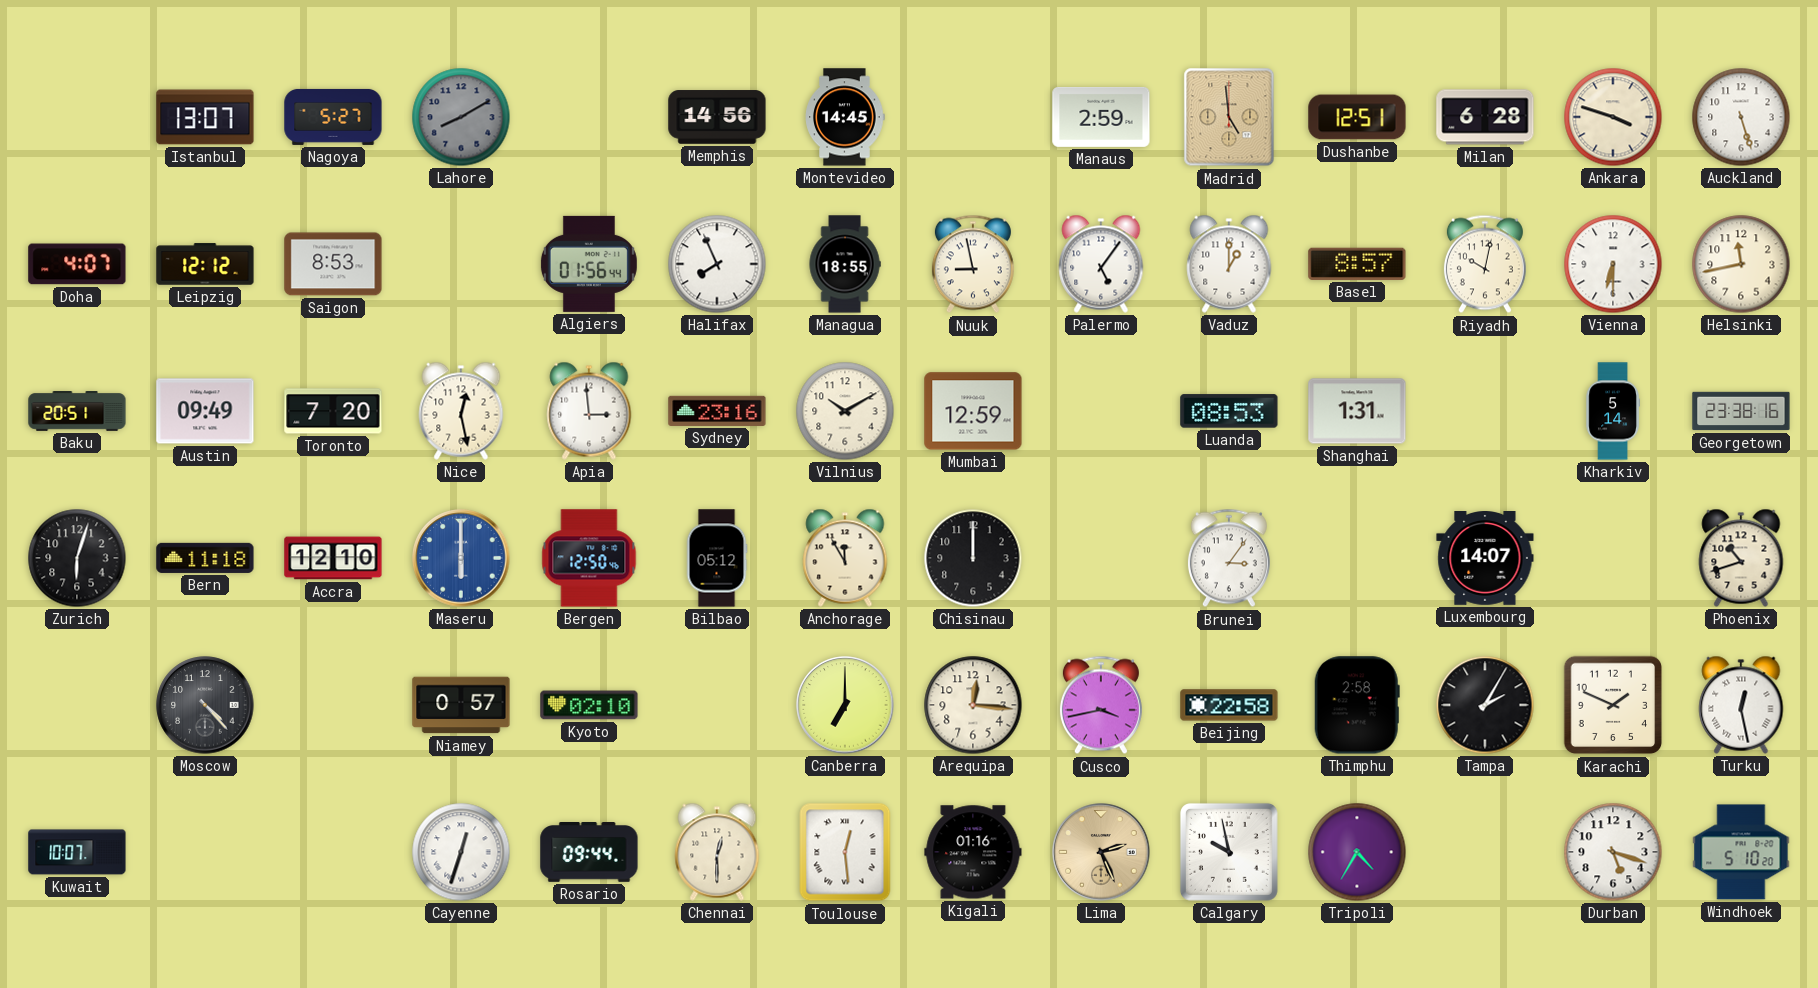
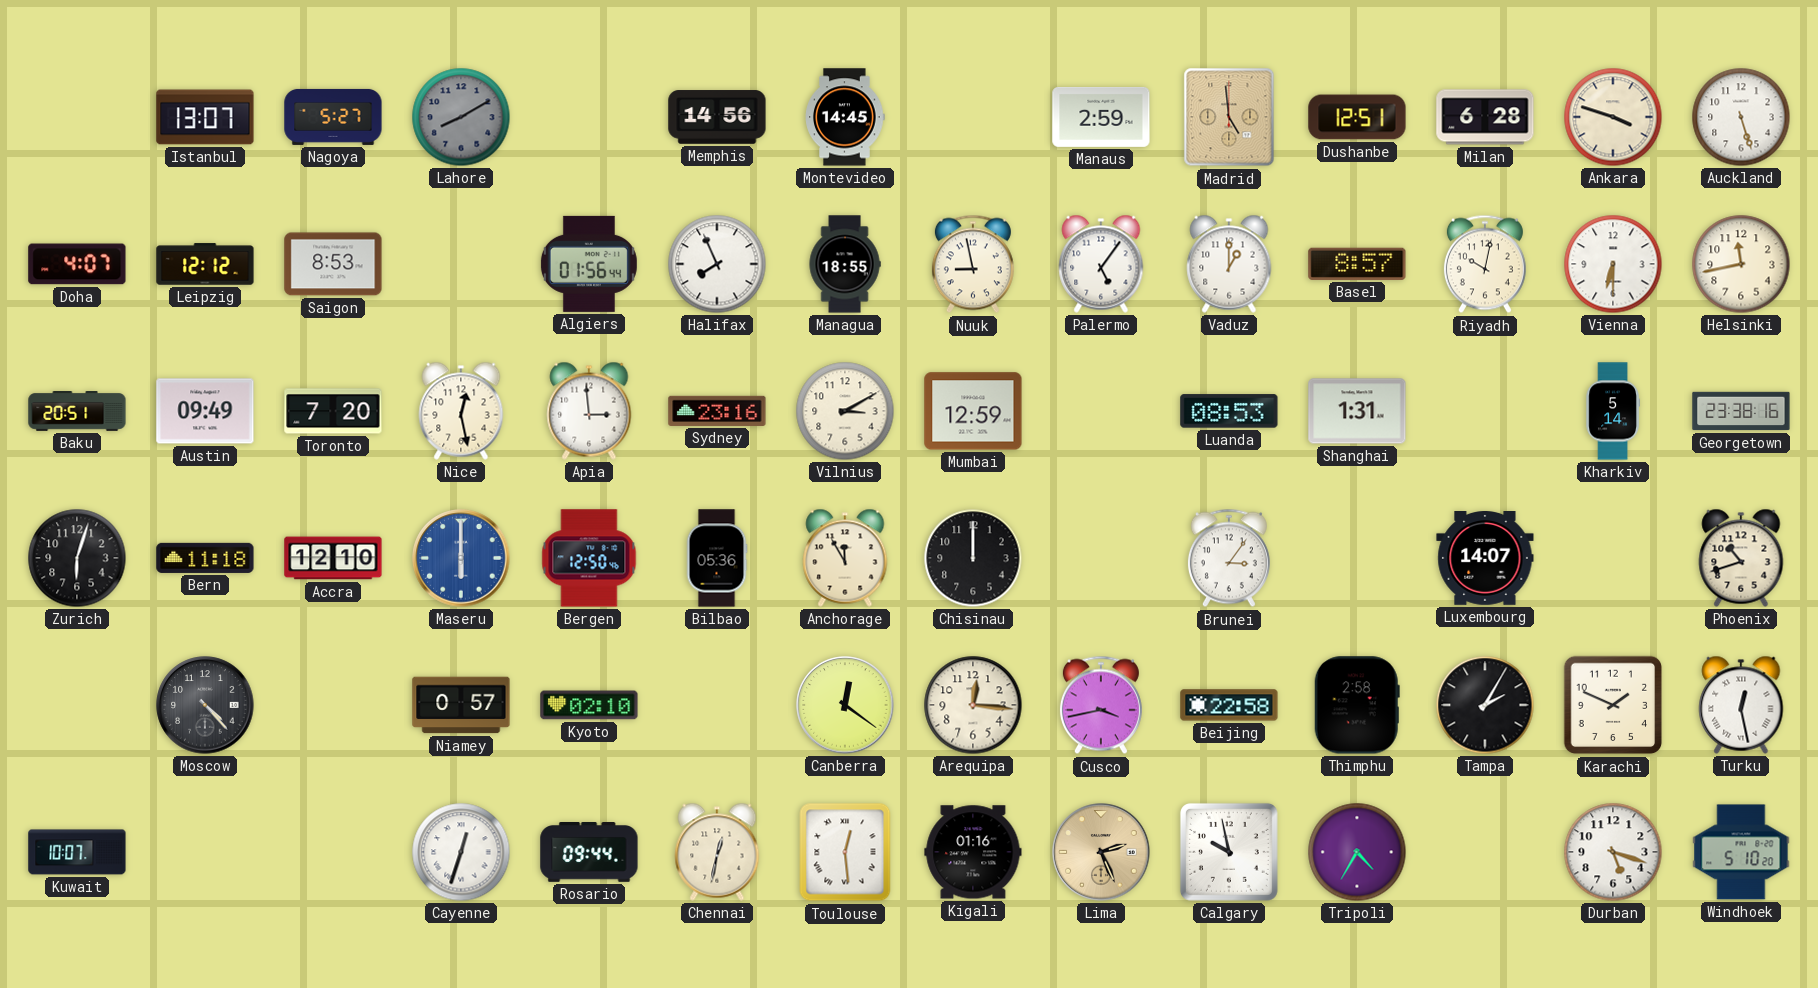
Vilnius: 10:10 -> 3:10 (845, 411)
Bilbao: 05:12 -> 05:36 (717, 558)
Canberra: 7:00 -> 12:21 (845, 705)
Chennai: 12:30 -> 12:32 (717, 852)
